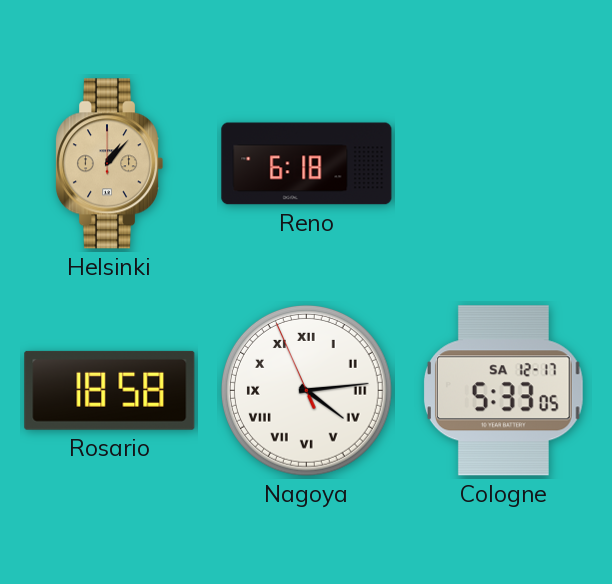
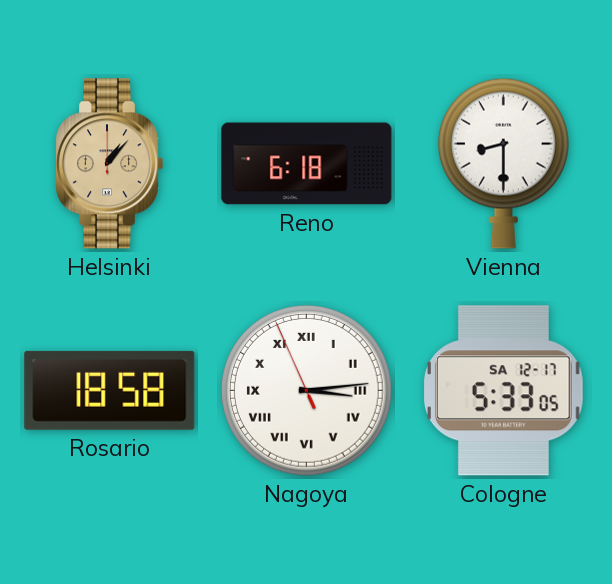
Vienna: none -> 8:30 (503, 163)
Nagoya: 4:13 -> 3:13 (306, 390)
